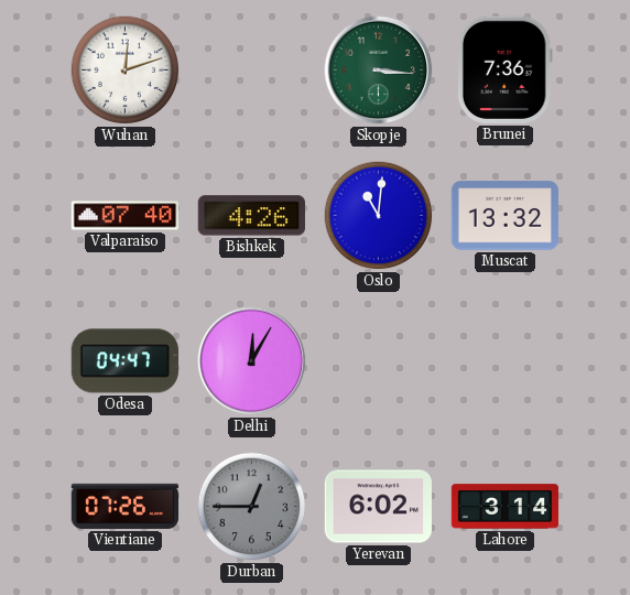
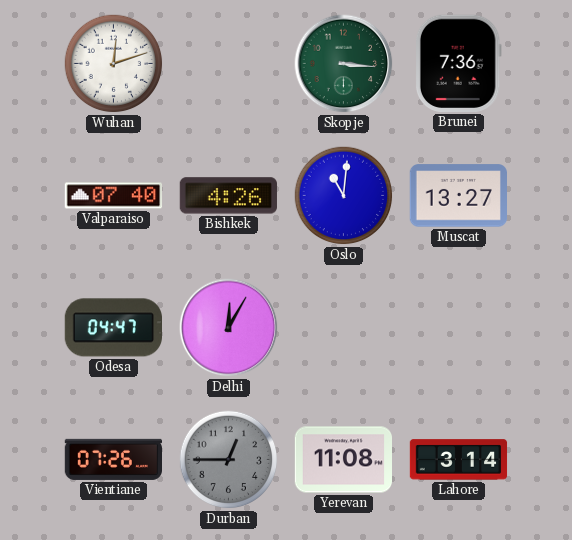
Muscat: 13:32 -> 13:27 (458, 196)
Yerevan: 6:02 -> 11:08 (343, 460)
